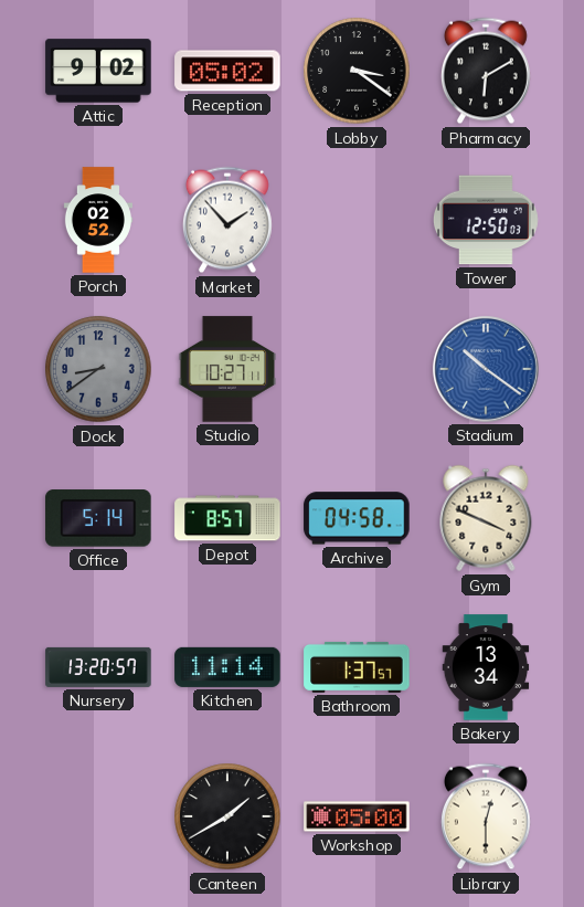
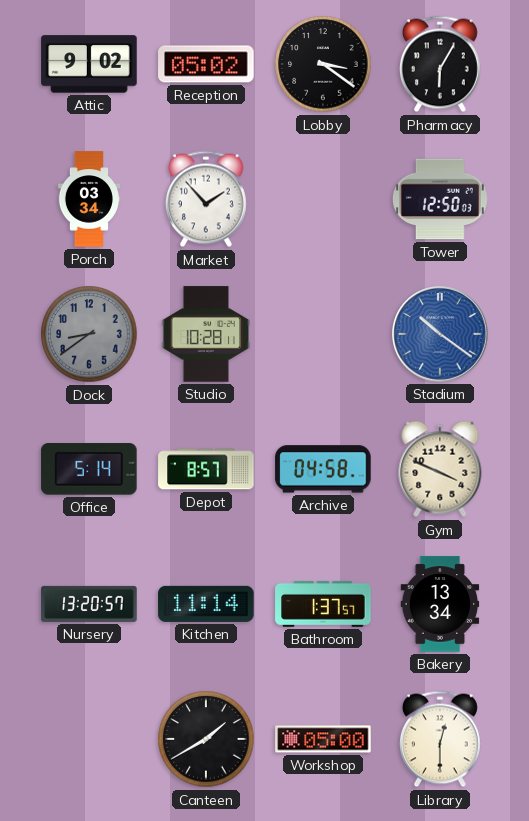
Pharmacy: 6:10 -> 6:05 (440, 64)
Porch: 02:52 -> 03:34 (89, 199)
Studio: 10:27 -> 10:28 (206, 334)
